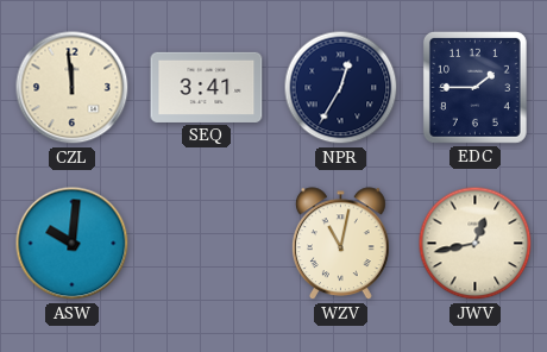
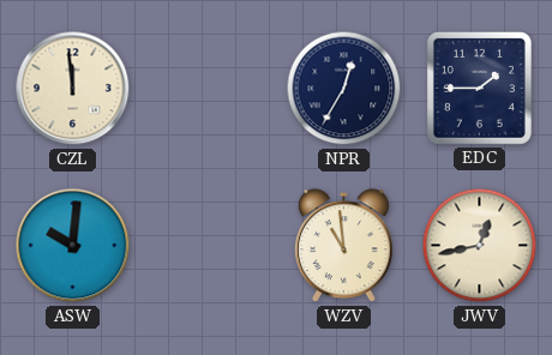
SEQ: 3:41 -> none (207, 87)
WZV: 11:02 -> 10:59 (343, 246)
